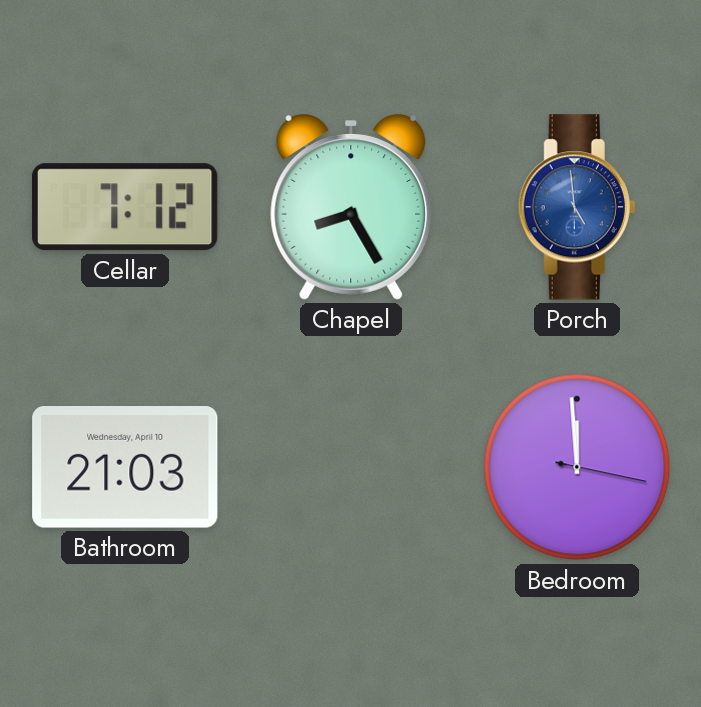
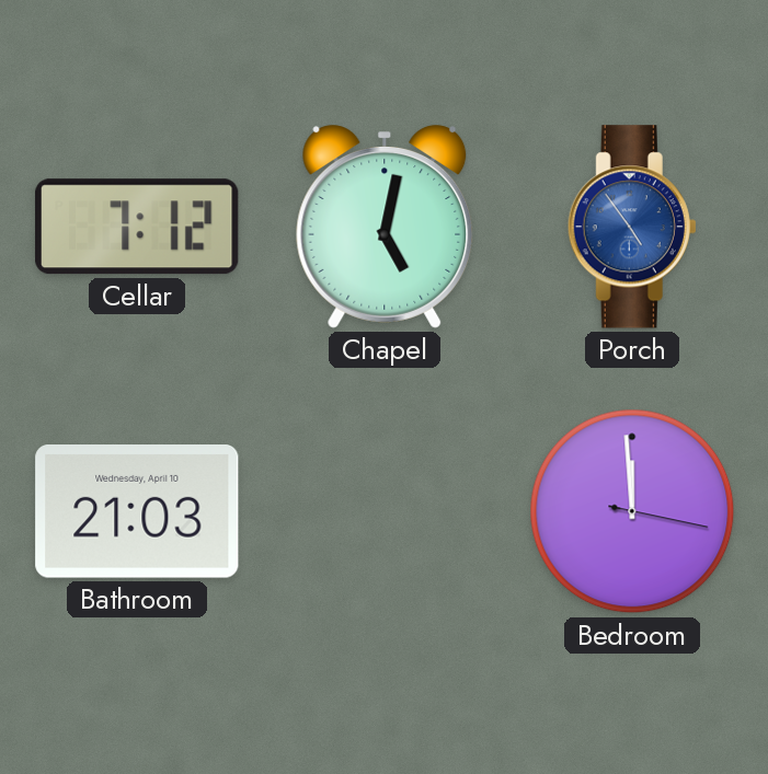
Chapel: 8:25 -> 5:02 (385, 227)
Porch: 4:59 -> 4:54 (632, 227)
